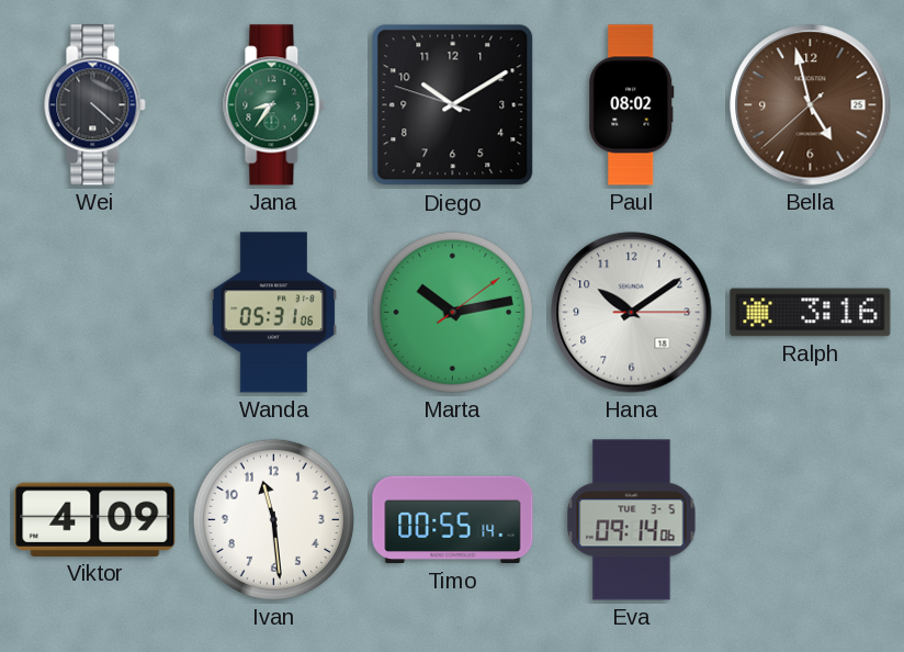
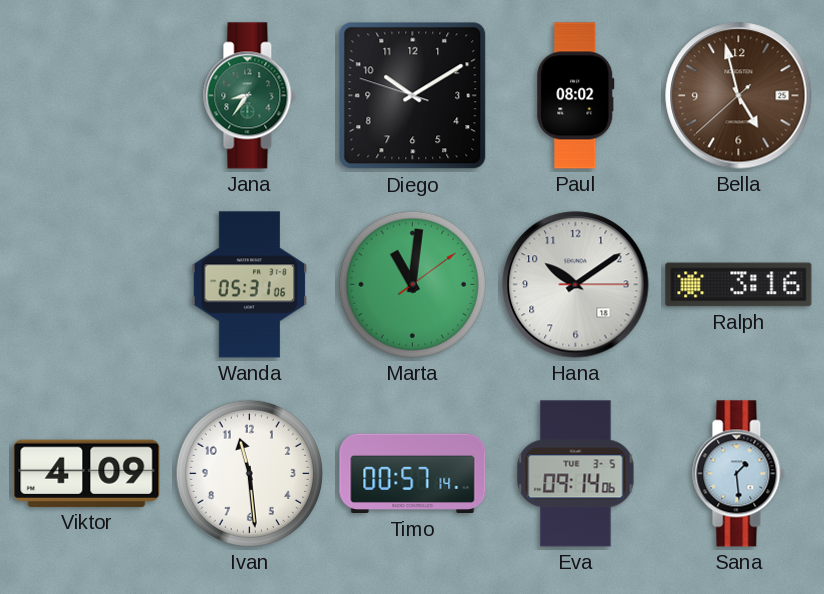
Wei: 4:22 -> none (95, 105)
Marta: 10:13 -> 11:01 (412, 284)
Timo: 00:55 -> 00:57 (413, 474)
Sana: none -> 1:29 (739, 474)
